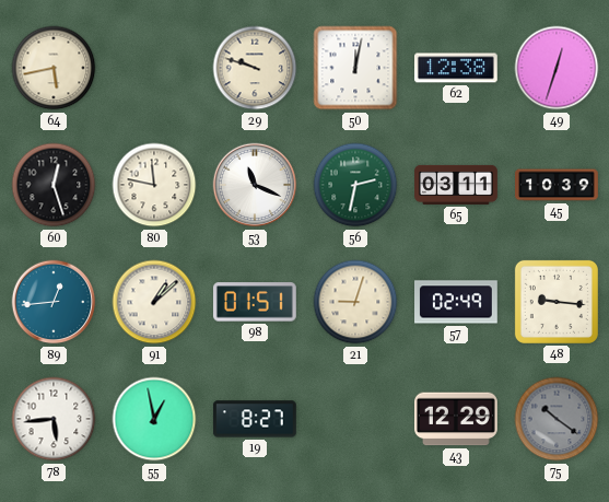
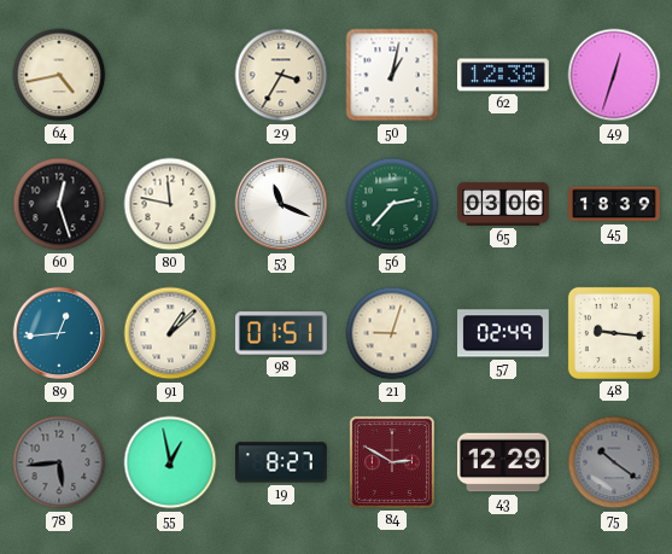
64: 5:43 -> 4:43 (59, 75)
29: 9:48 -> 3:35 (281, 75)
50: 12:02 -> 1:02 (392, 75)
56: 2:32 -> 2:37 (392, 204)
65: 03:11 -> 03:06 (503, 204)
45: 10:39 -> 18:39 (615, 204)
78 dial: white -> grey (59, 462)
84: none -> 2:50 (392, 462)
